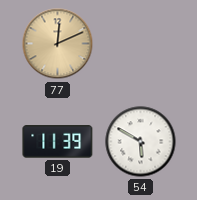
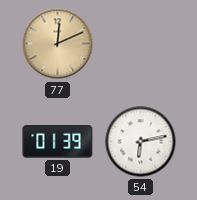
19: 11:39 -> 01:39 (58, 142)
54: 5:50 -> 6:13 (141, 142)
